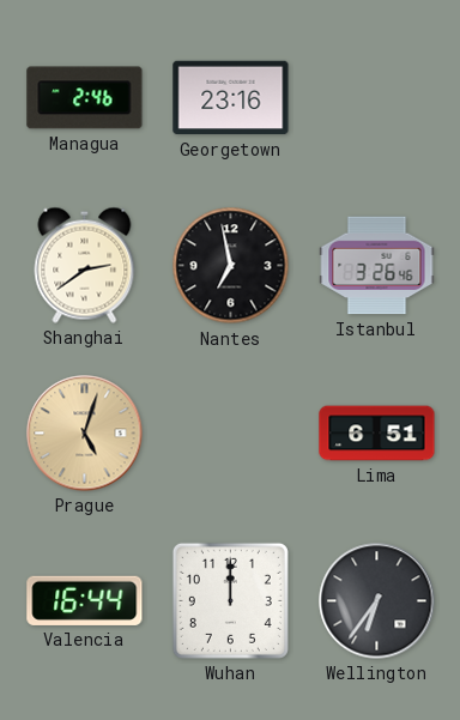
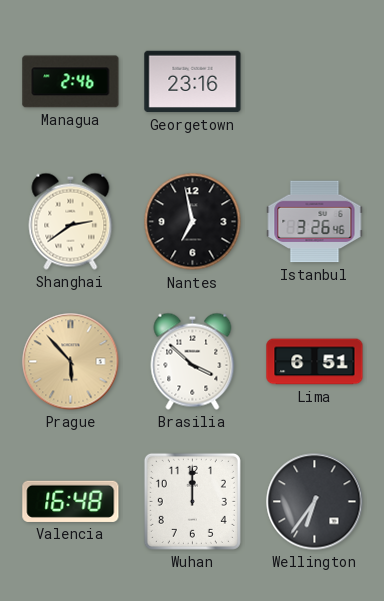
Prague: 5:03 -> 5:53 (71, 362)
Brasilia: none -> 3:52 (193, 361)
Valencia: 16:44 -> 16:48 (71, 501)
